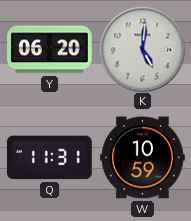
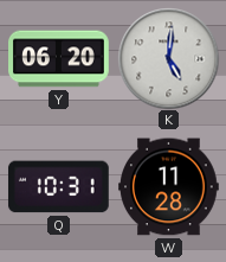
Q: 11:31 -> 10:31 (58, 187)
W: 10:59 -> 11:28 (169, 187)
